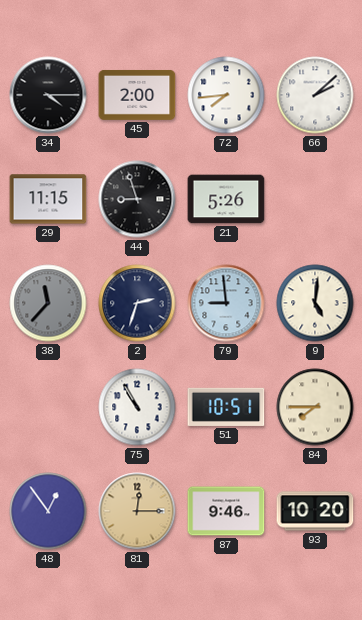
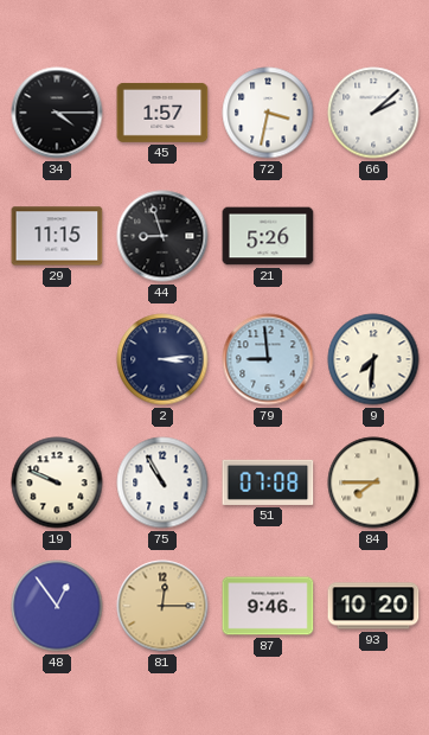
45: 2:00 -> 1:57 (162, 113)
72: 7:44 -> 3:32 (268, 113)
38: 11:37 -> none (48, 303)
2: 2:33 -> 3:14 (162, 359)
9: 5:01 -> 7:31 (373, 359)
19: none -> 9:49 (57, 482)
51: 10:51 -> 07:08 (268, 482)
